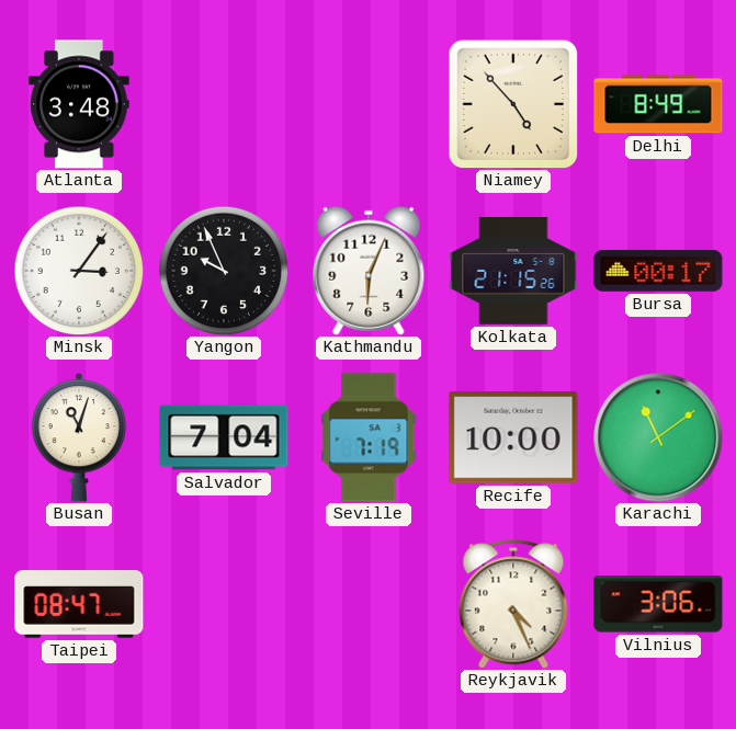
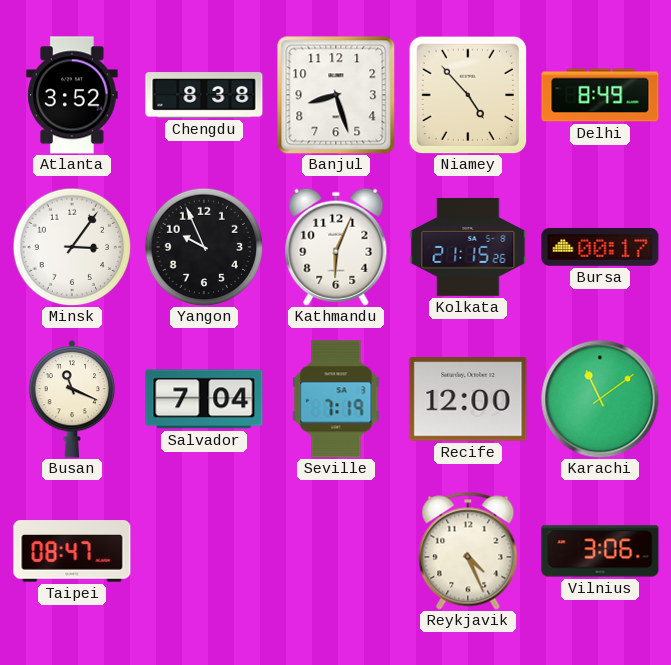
Atlanta: 3:48 -> 3:52 (72, 95)
Chengdu: none -> 8:38 (204, 95)
Banjul: none -> 8:27 (336, 95)
Busan: 11:03 -> 11:19 (72, 399)
Recife: 10:00 -> 12:00 (468, 399)
